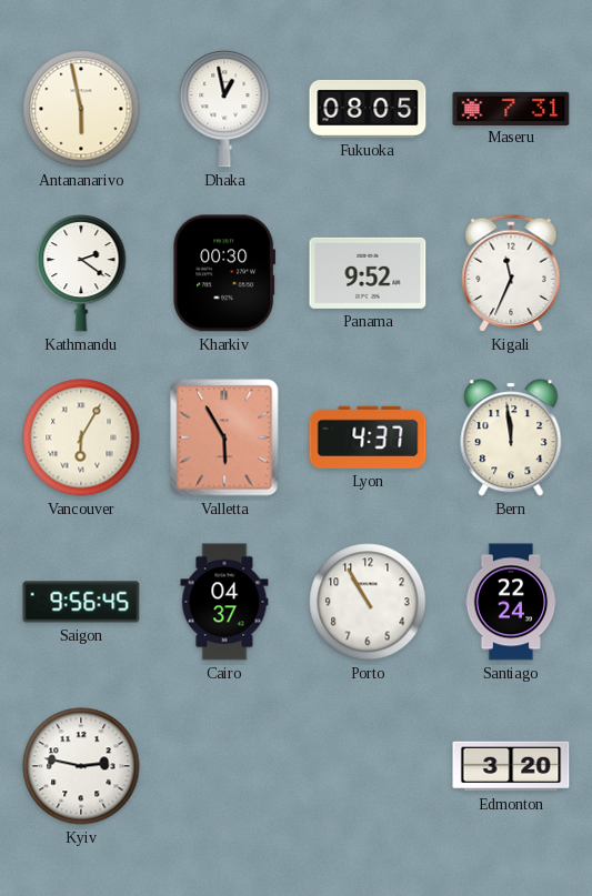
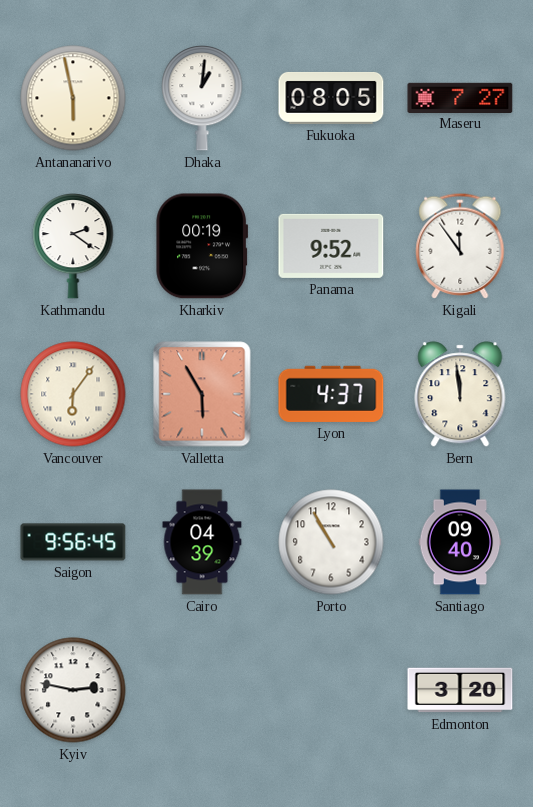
Dhaka: 12:58 -> 1:01 (202, 99)
Maseru: 7:31 -> 7:27 (460, 97)
Kharkiv: 00:30 -> 00:19 (202, 246)
Kigali: 11:34 -> 11:54 (460, 246)
Vancouver: 6:05 -> 6:06 (73, 394)
Cairo: 04:37 -> 04:39 (202, 542)
Santiago: 22:24 -> 09:40 (460, 542)
